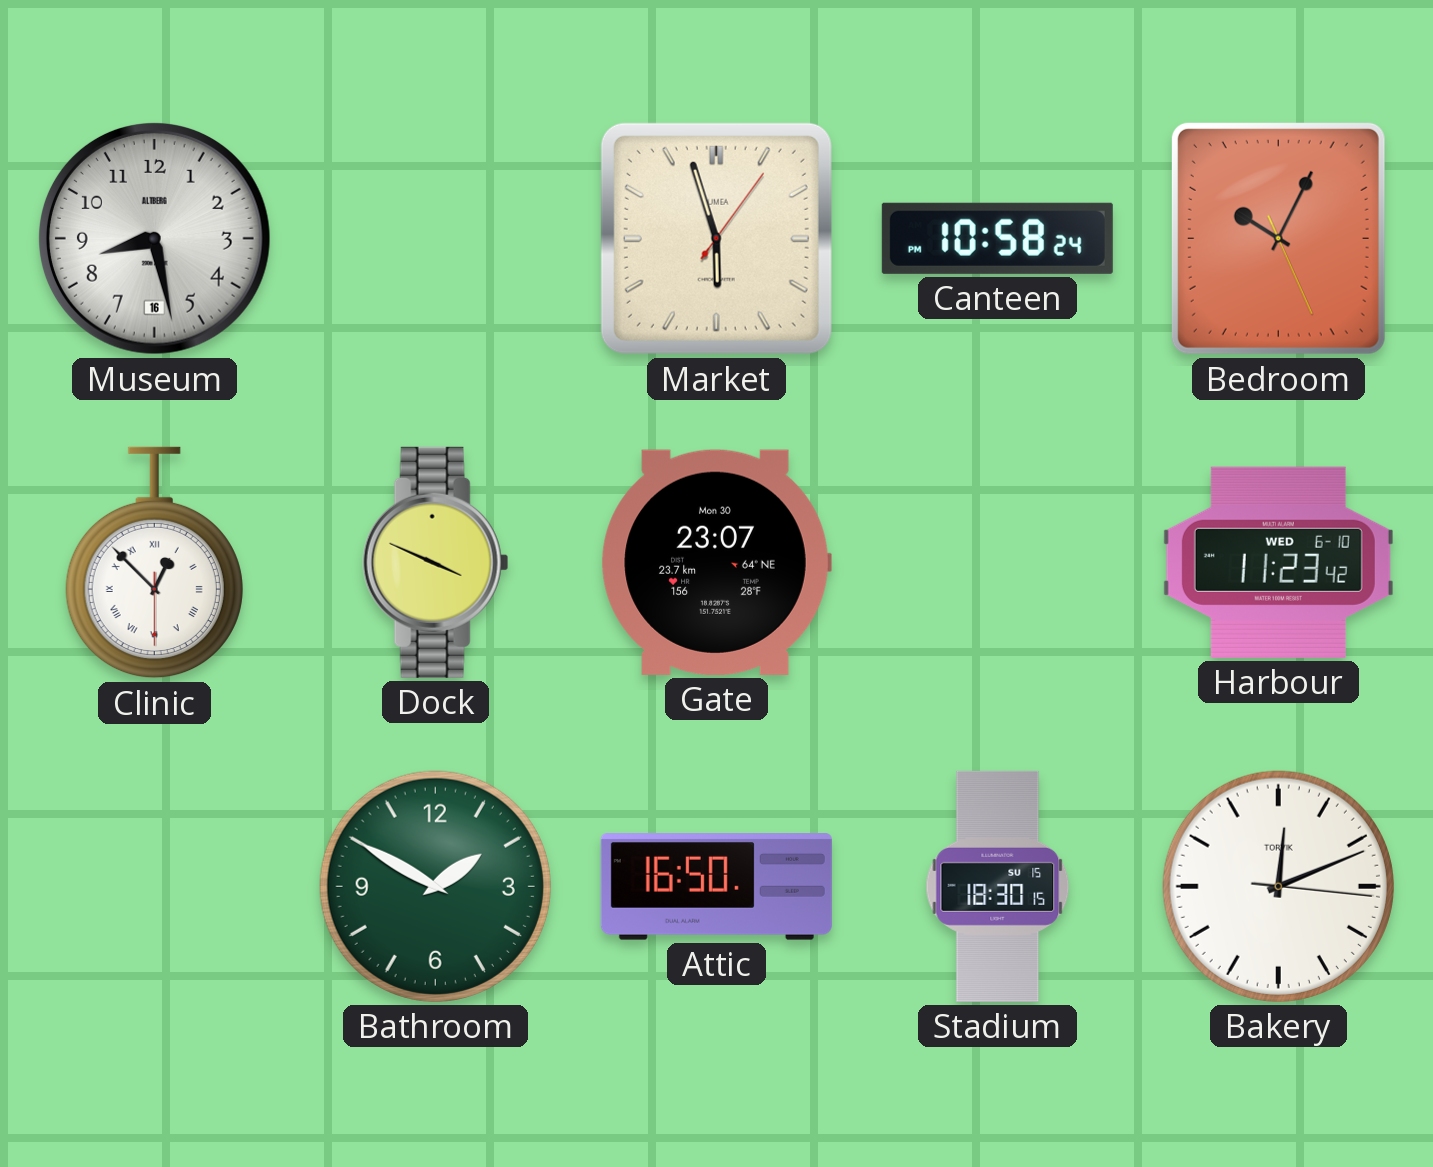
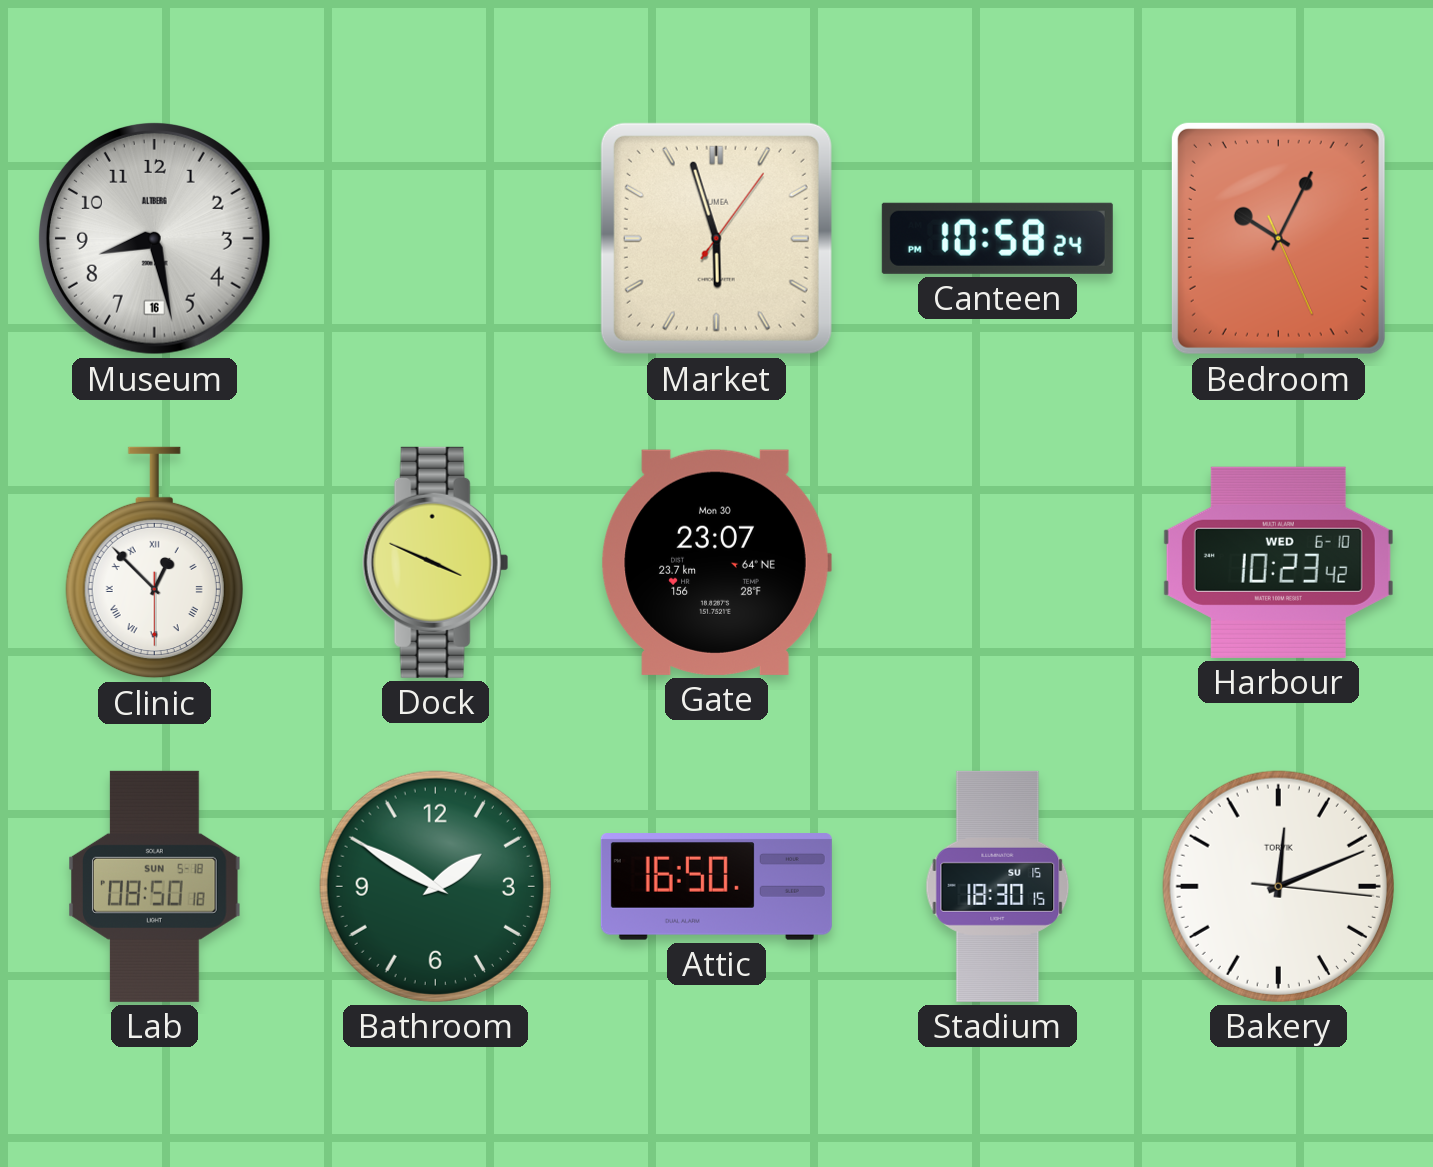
Harbour: 11:23 -> 10:23 (1278, 562)
Lab: none -> 08:50 (155, 886)
